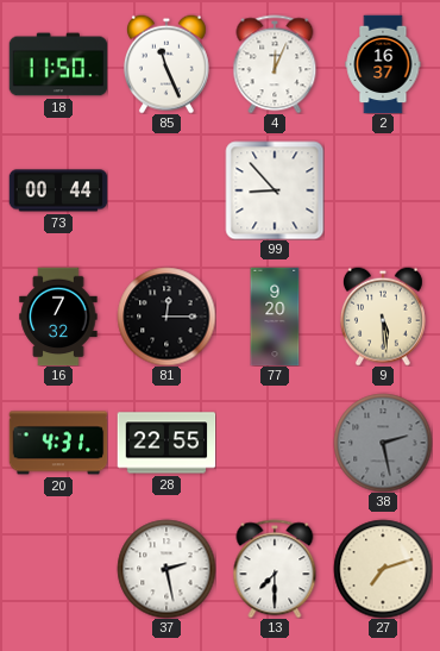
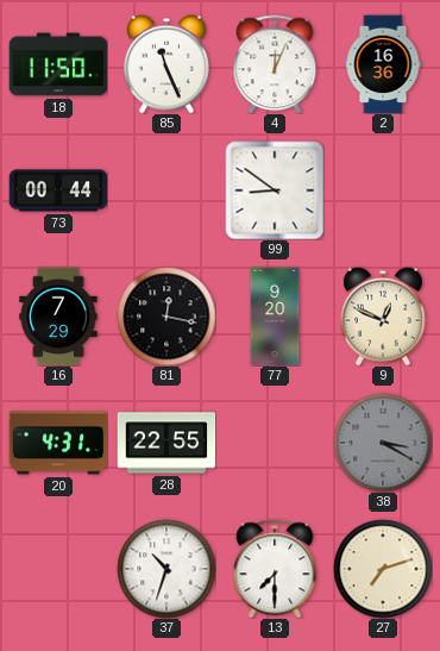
2: 16:37 -> 16:36 (383, 64)
99: 8:53 -> 8:51 (275, 190)
16: 7:32 -> 7:29 (58, 317)
81: 12:15 -> 12:17 (166, 317)
9: 5:29 -> 12:49 (383, 317)
38: 2:28 -> 3:20 (383, 443)
37: 2:28 -> 10:33 (166, 569)
